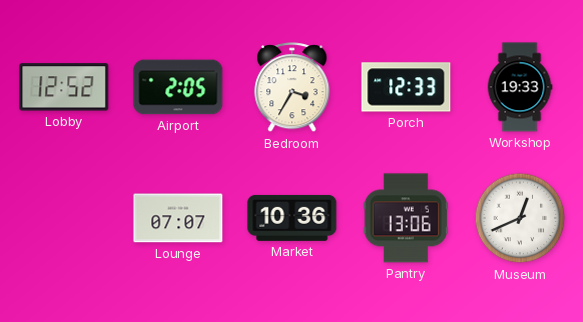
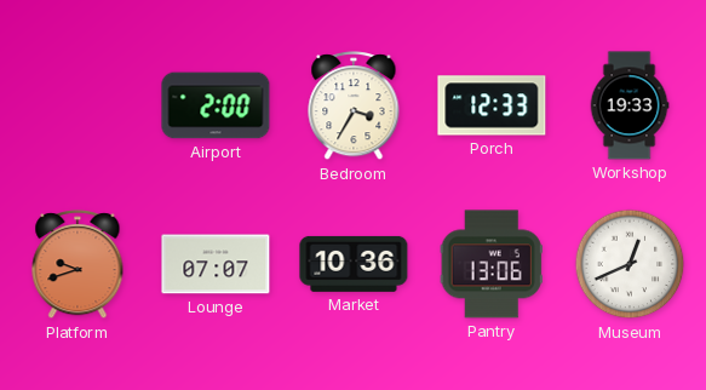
Lobby: 12:52 -> none (64, 87)
Airport: 2:05 -> 2:00 (216, 105)
Platform: none -> 9:42 (78, 265)
